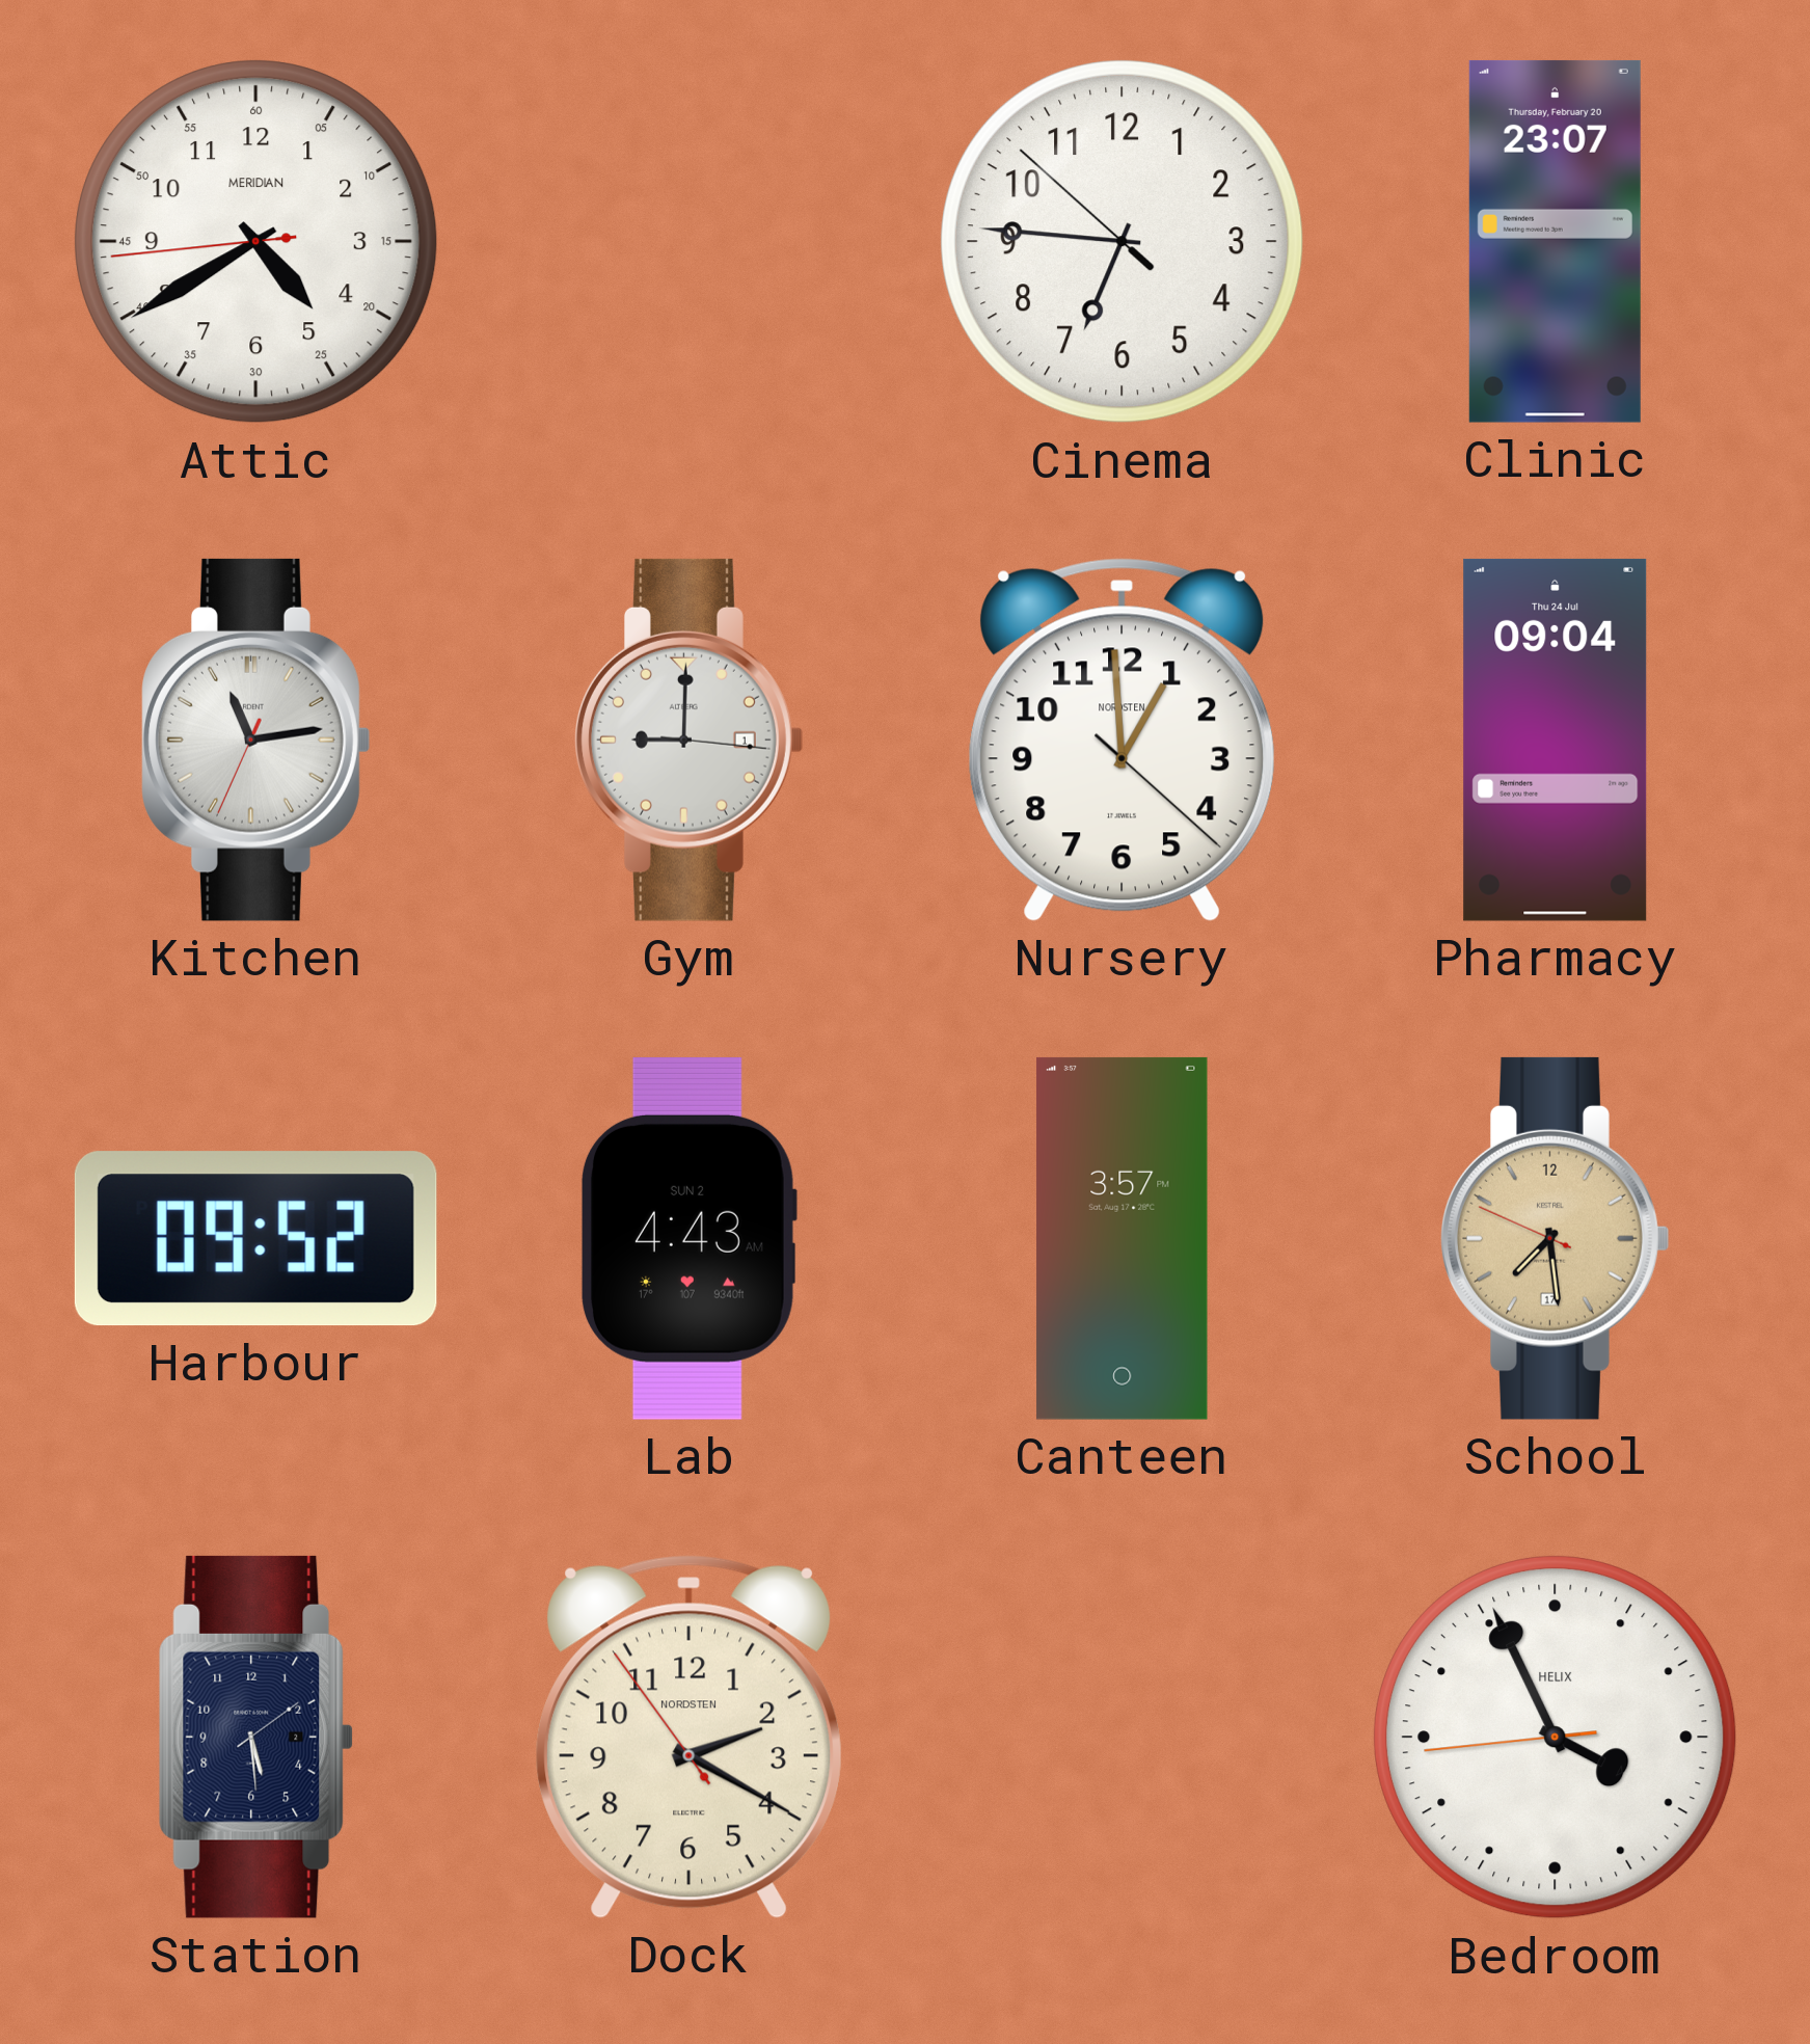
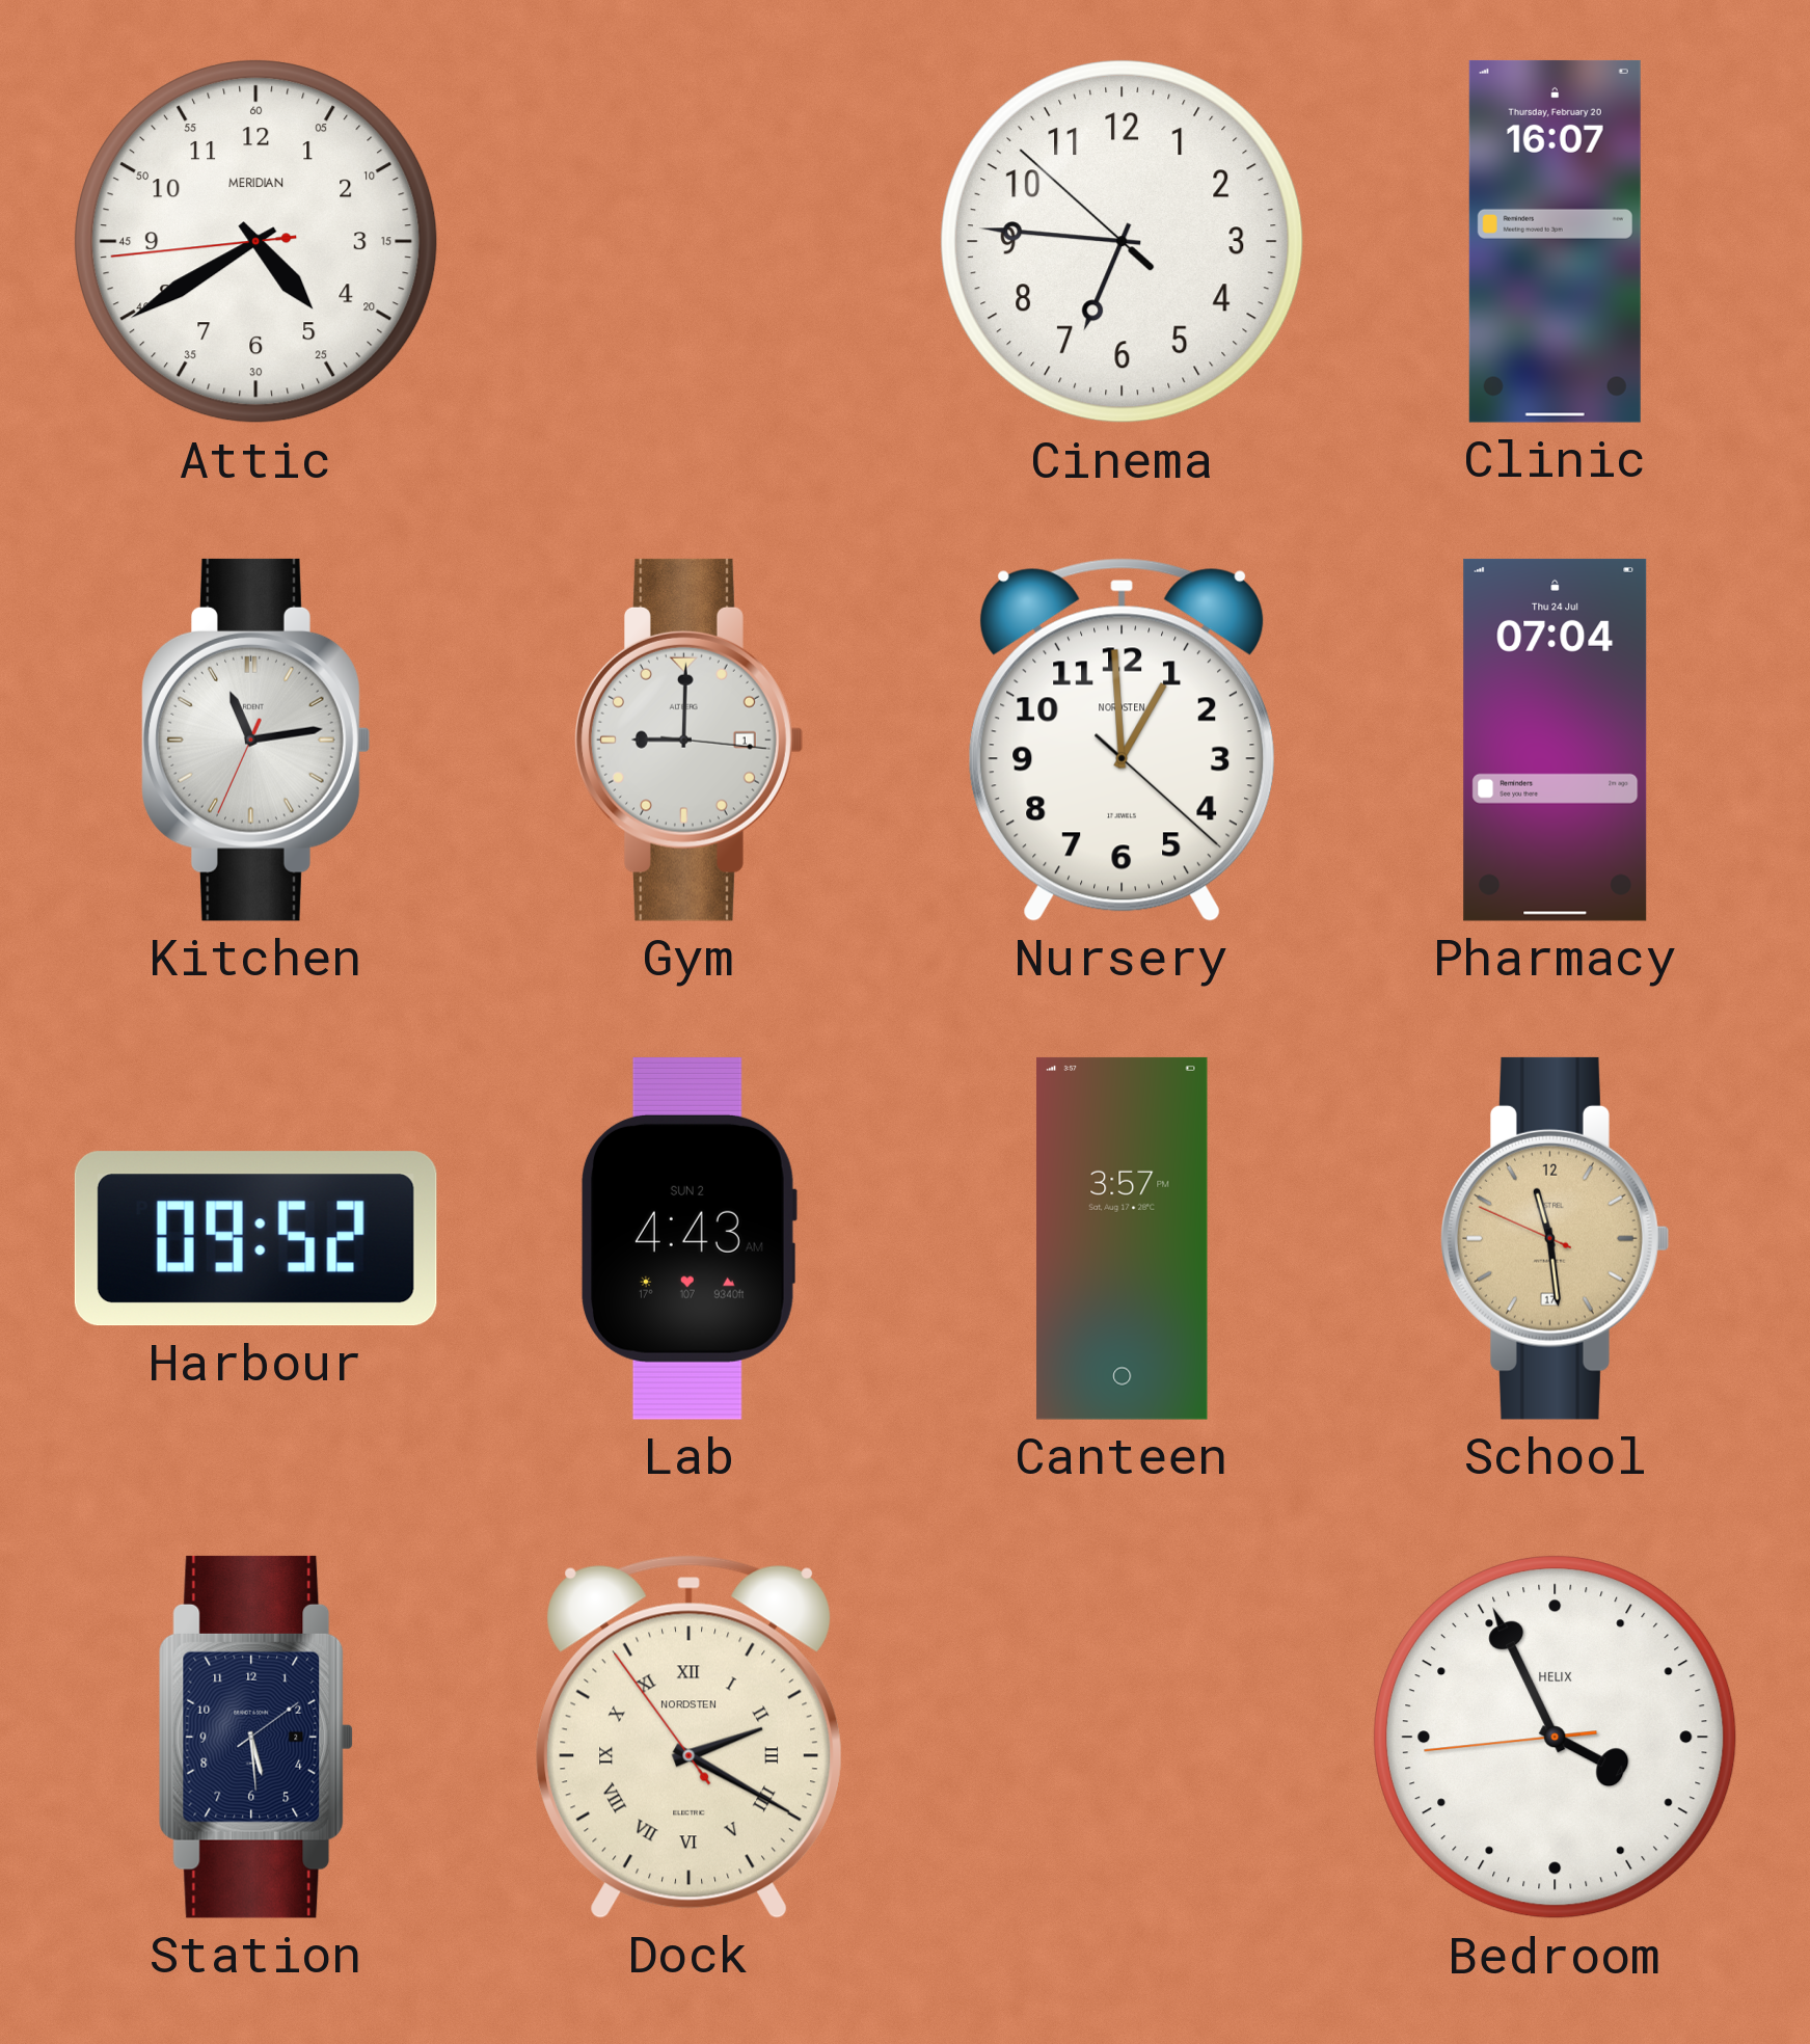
Clinic: 23:07 -> 16:07 (1555, 241)
Pharmacy: 09:04 -> 07:04 (1556, 739)
School: 7:28 -> 11:28 (1556, 1238)
Dock numerals: Arabic -> Roman (690, 1737)
